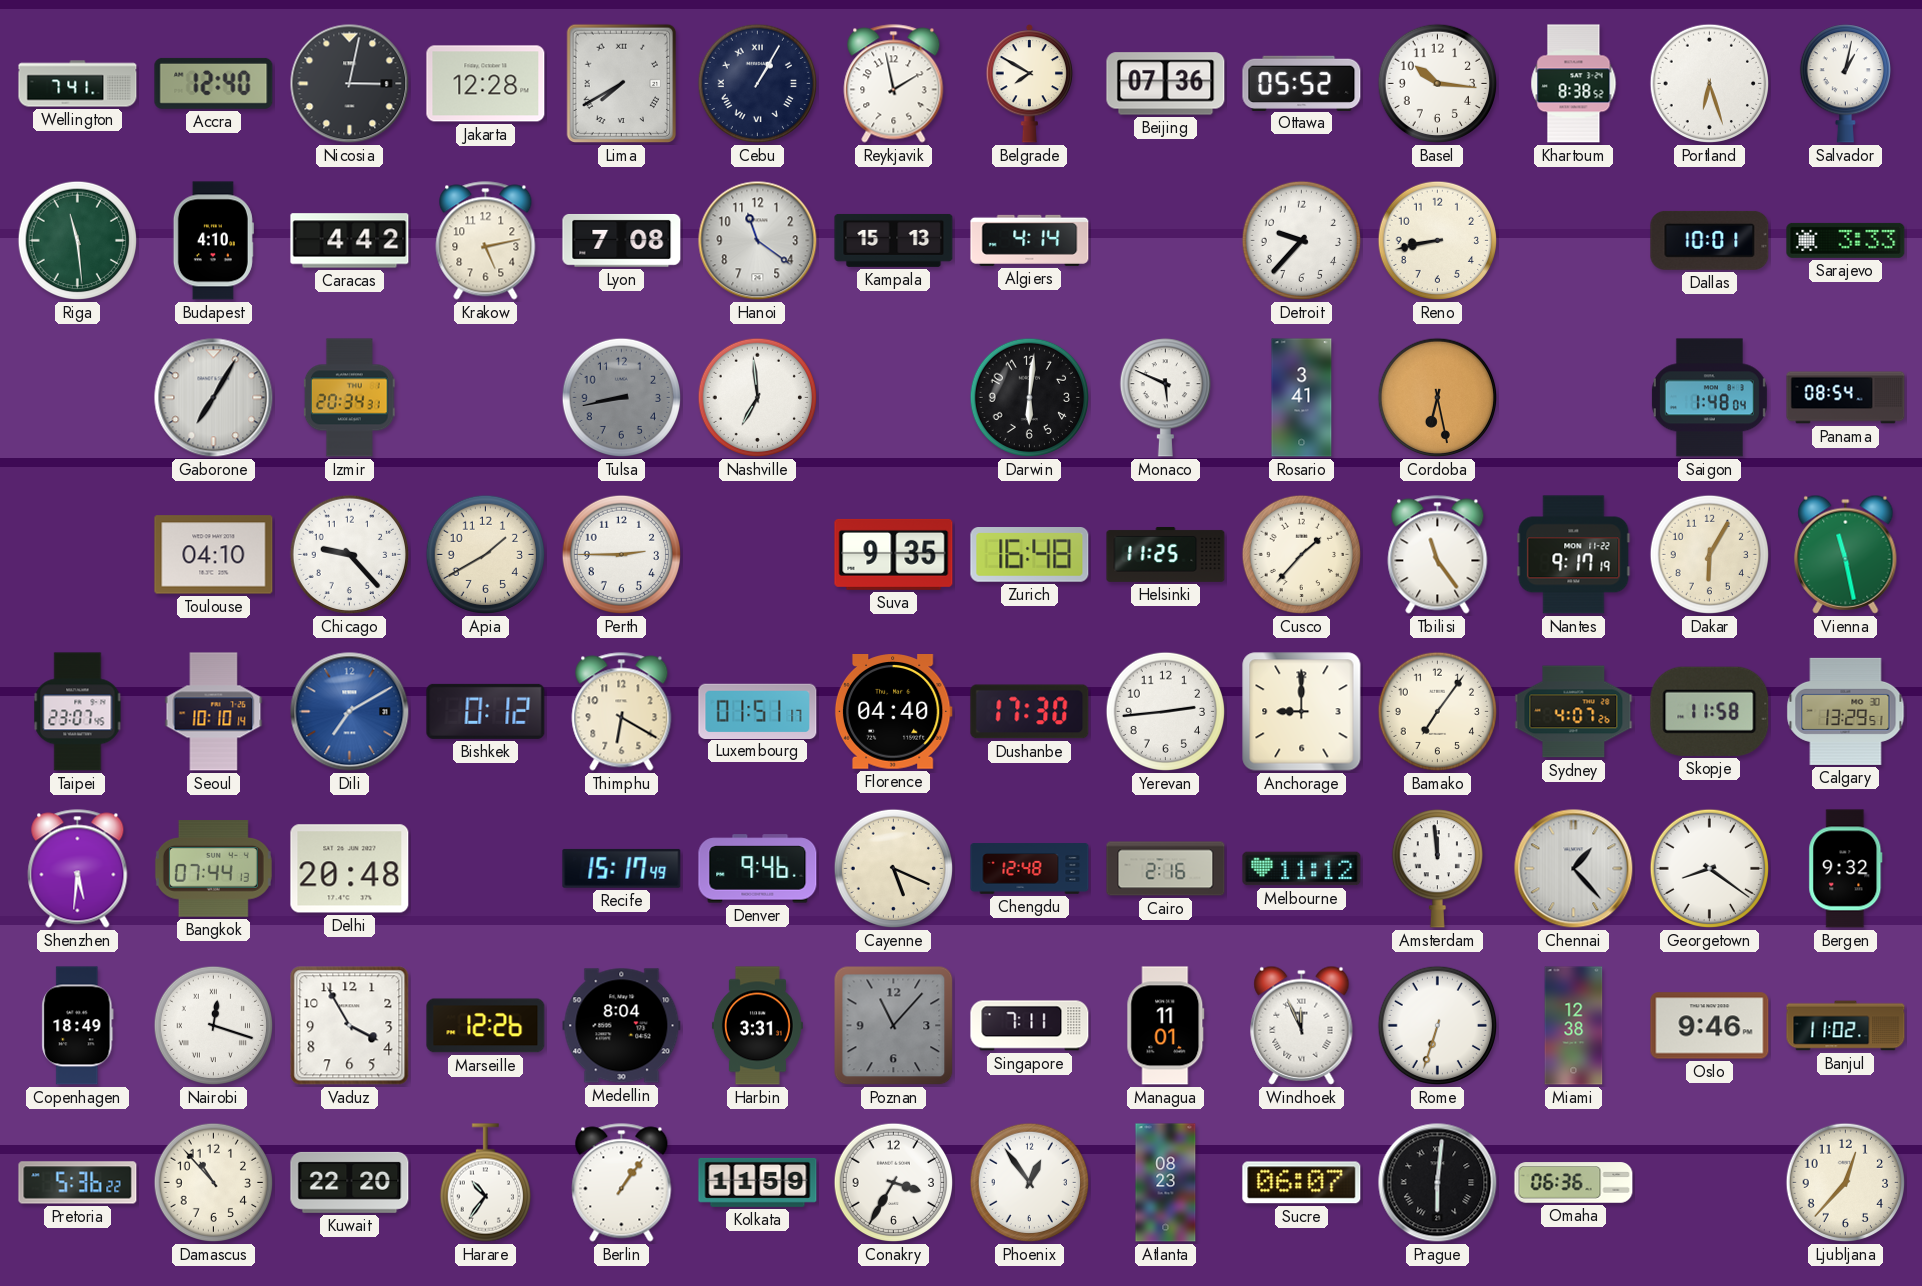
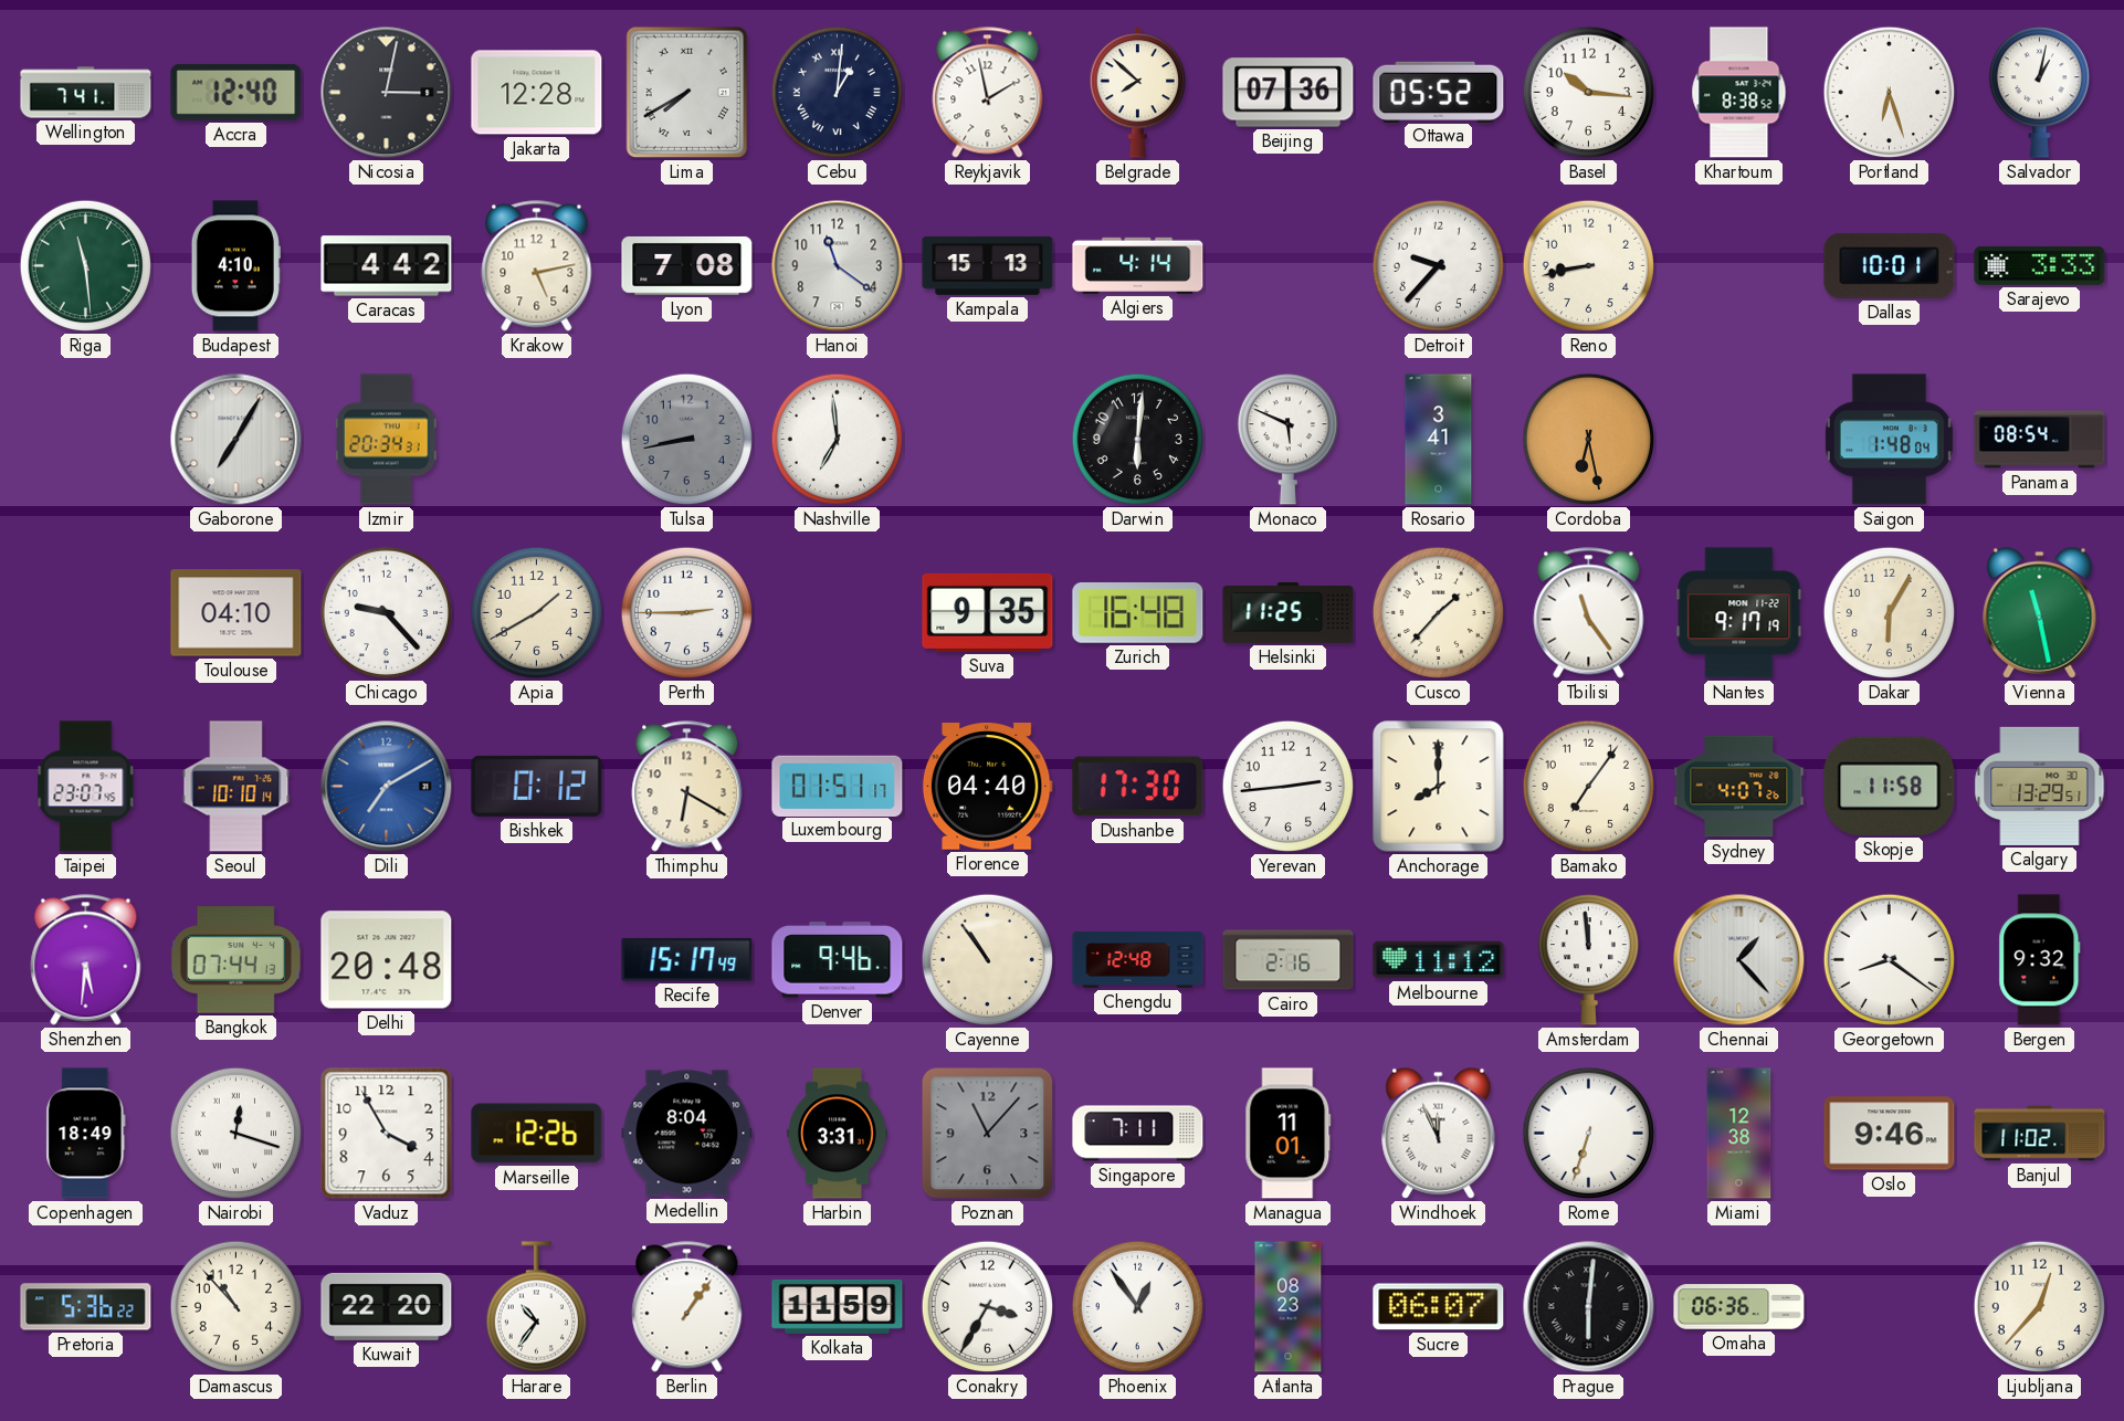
Cebu: 1:05 -> 1:01 (838, 93)
Belgrade: 7:50 -> 7:52 (1137, 93)
Anchorage: 9:00 -> 8:00 (1439, 787)
Cayenne: 5:19 -> 10:54 (988, 960)
